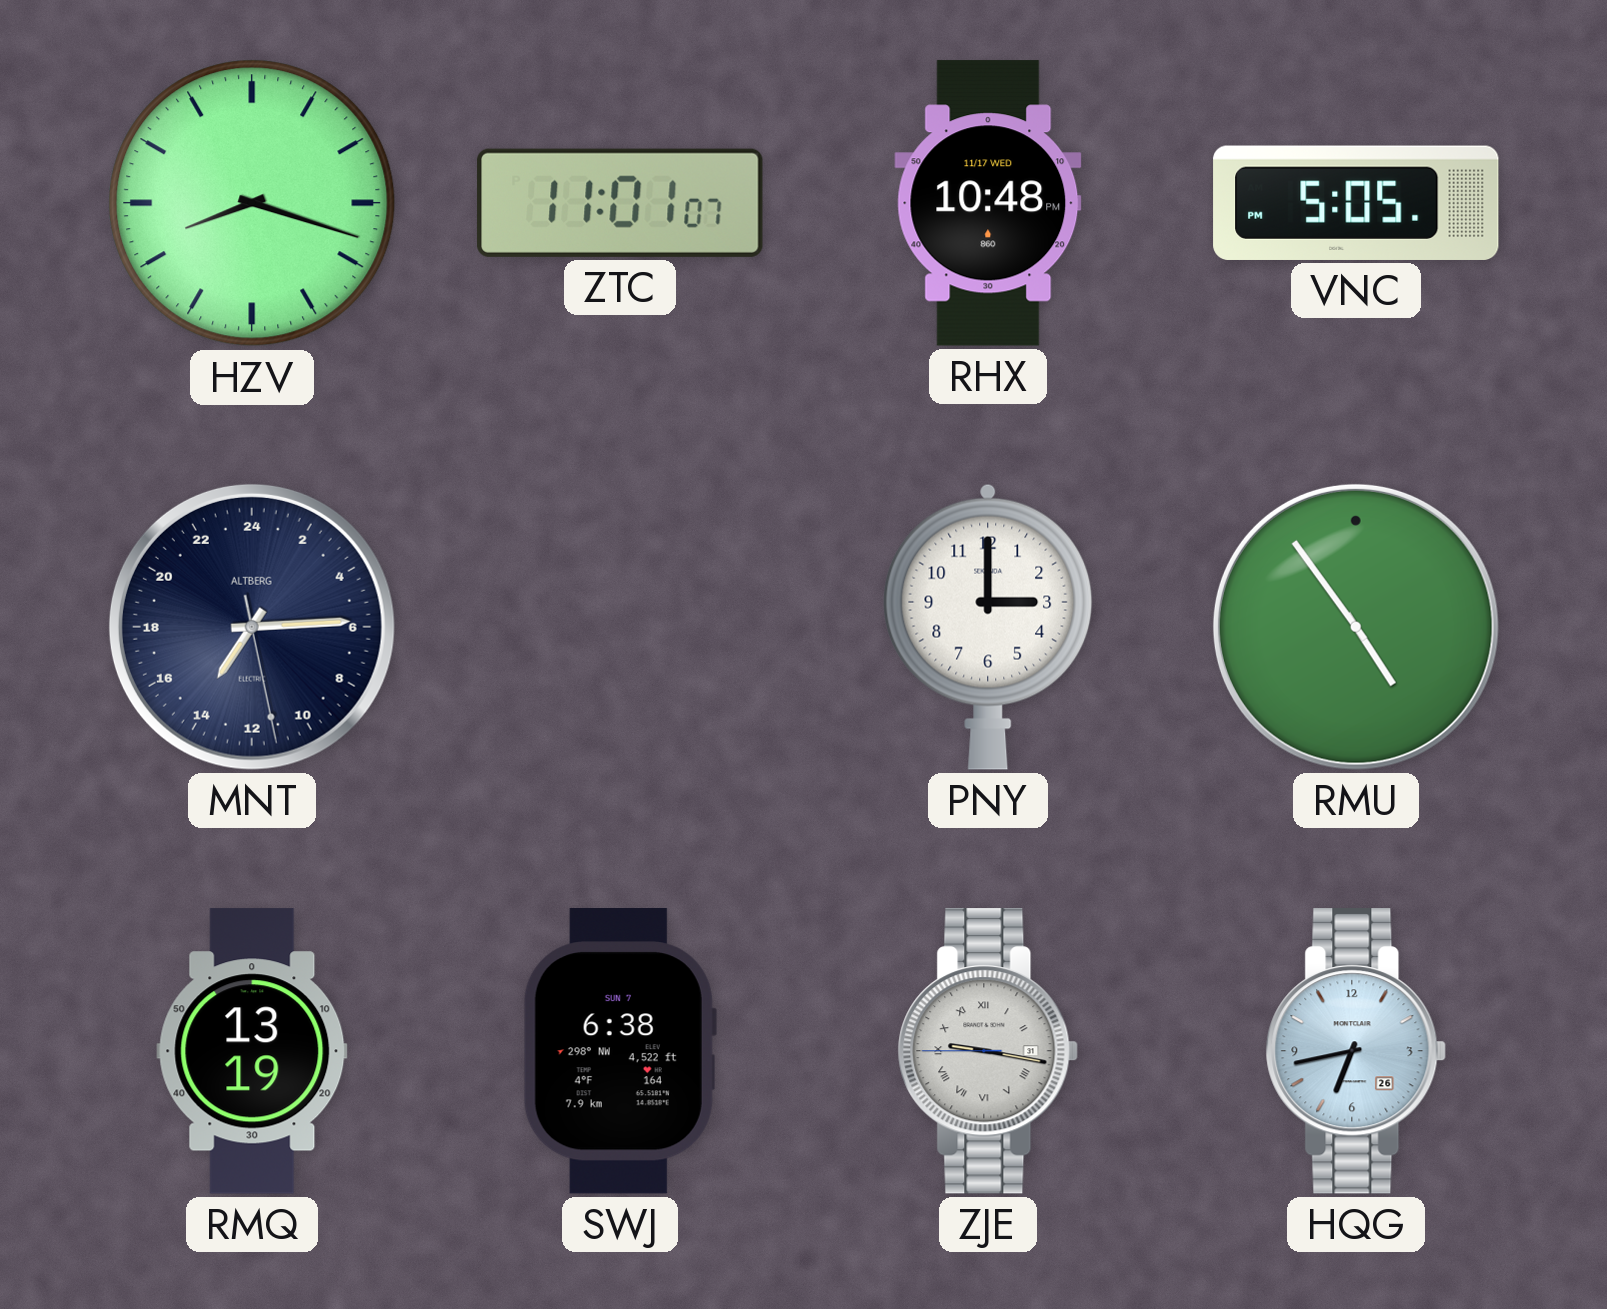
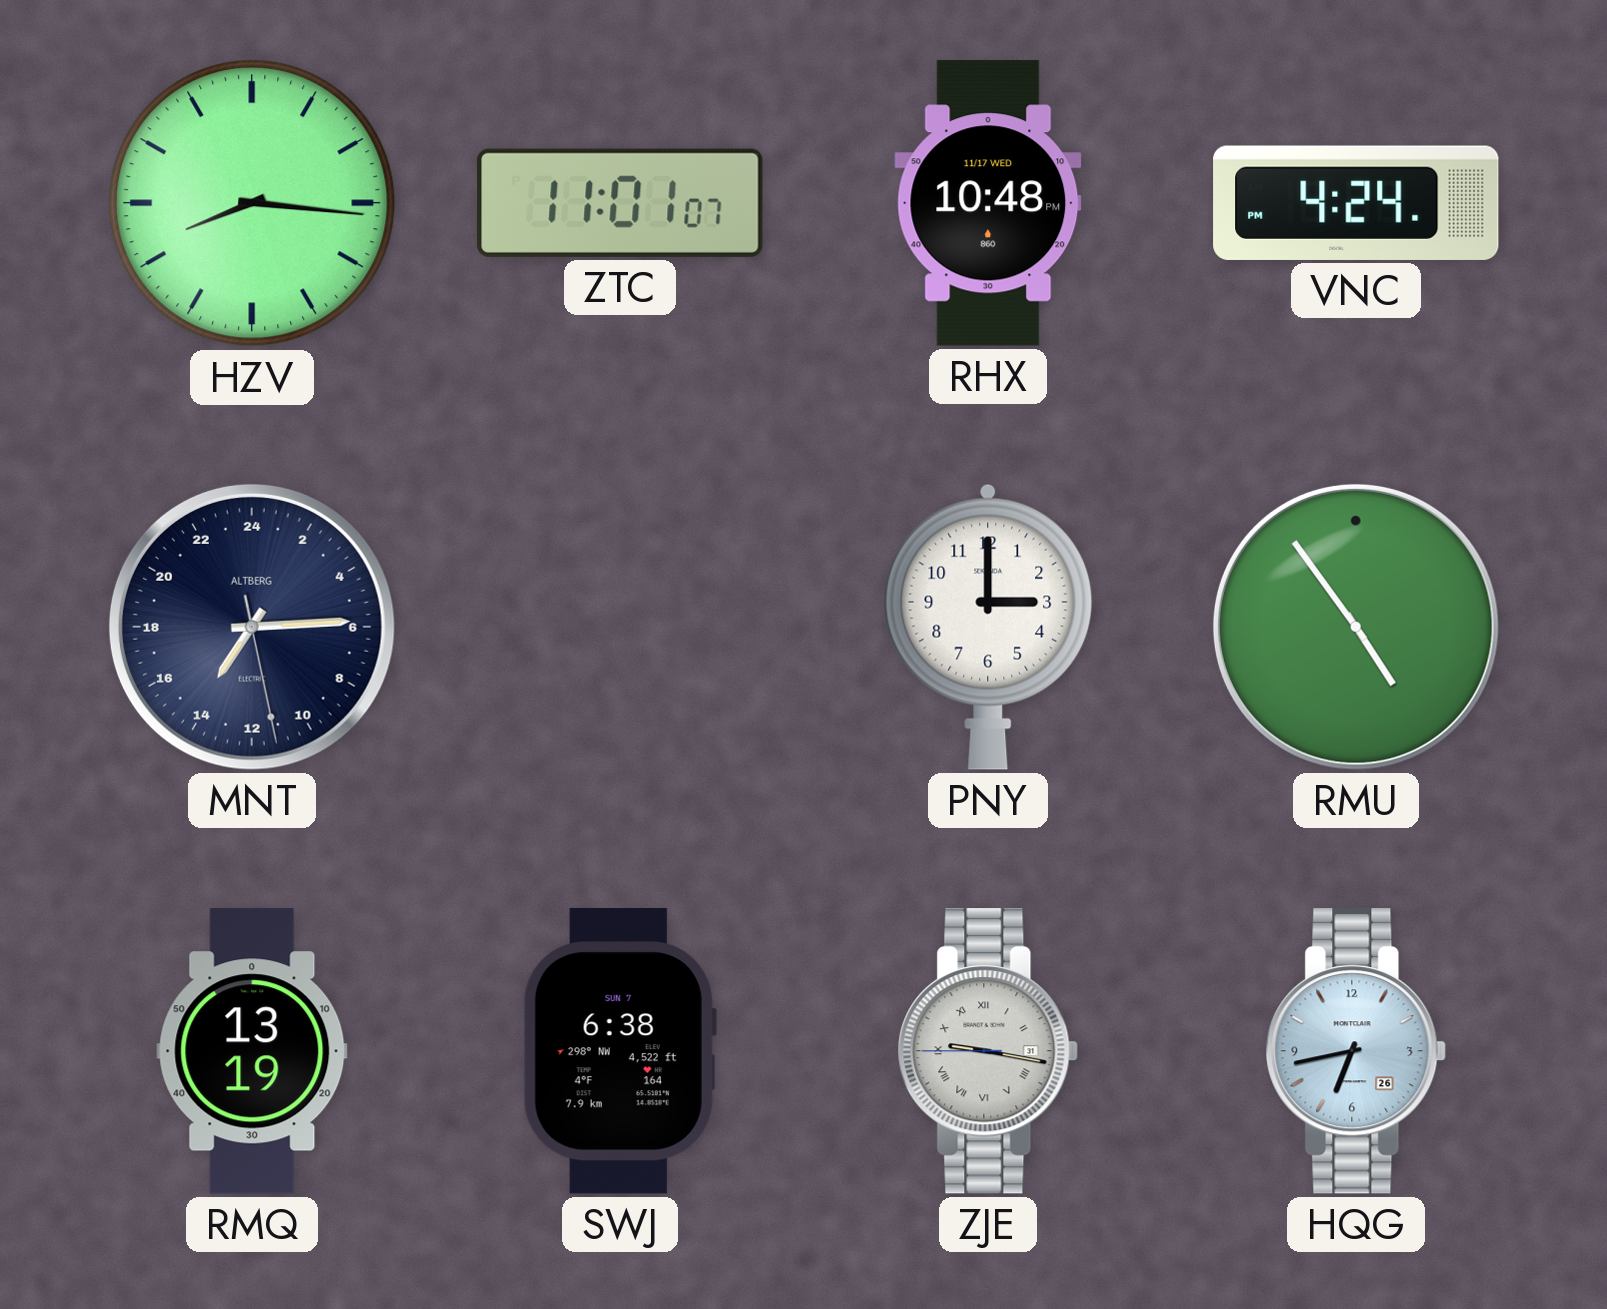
HZV: 8:18 -> 8:16 (252, 203)
VNC: 5:05 -> 4:24 (1356, 203)
